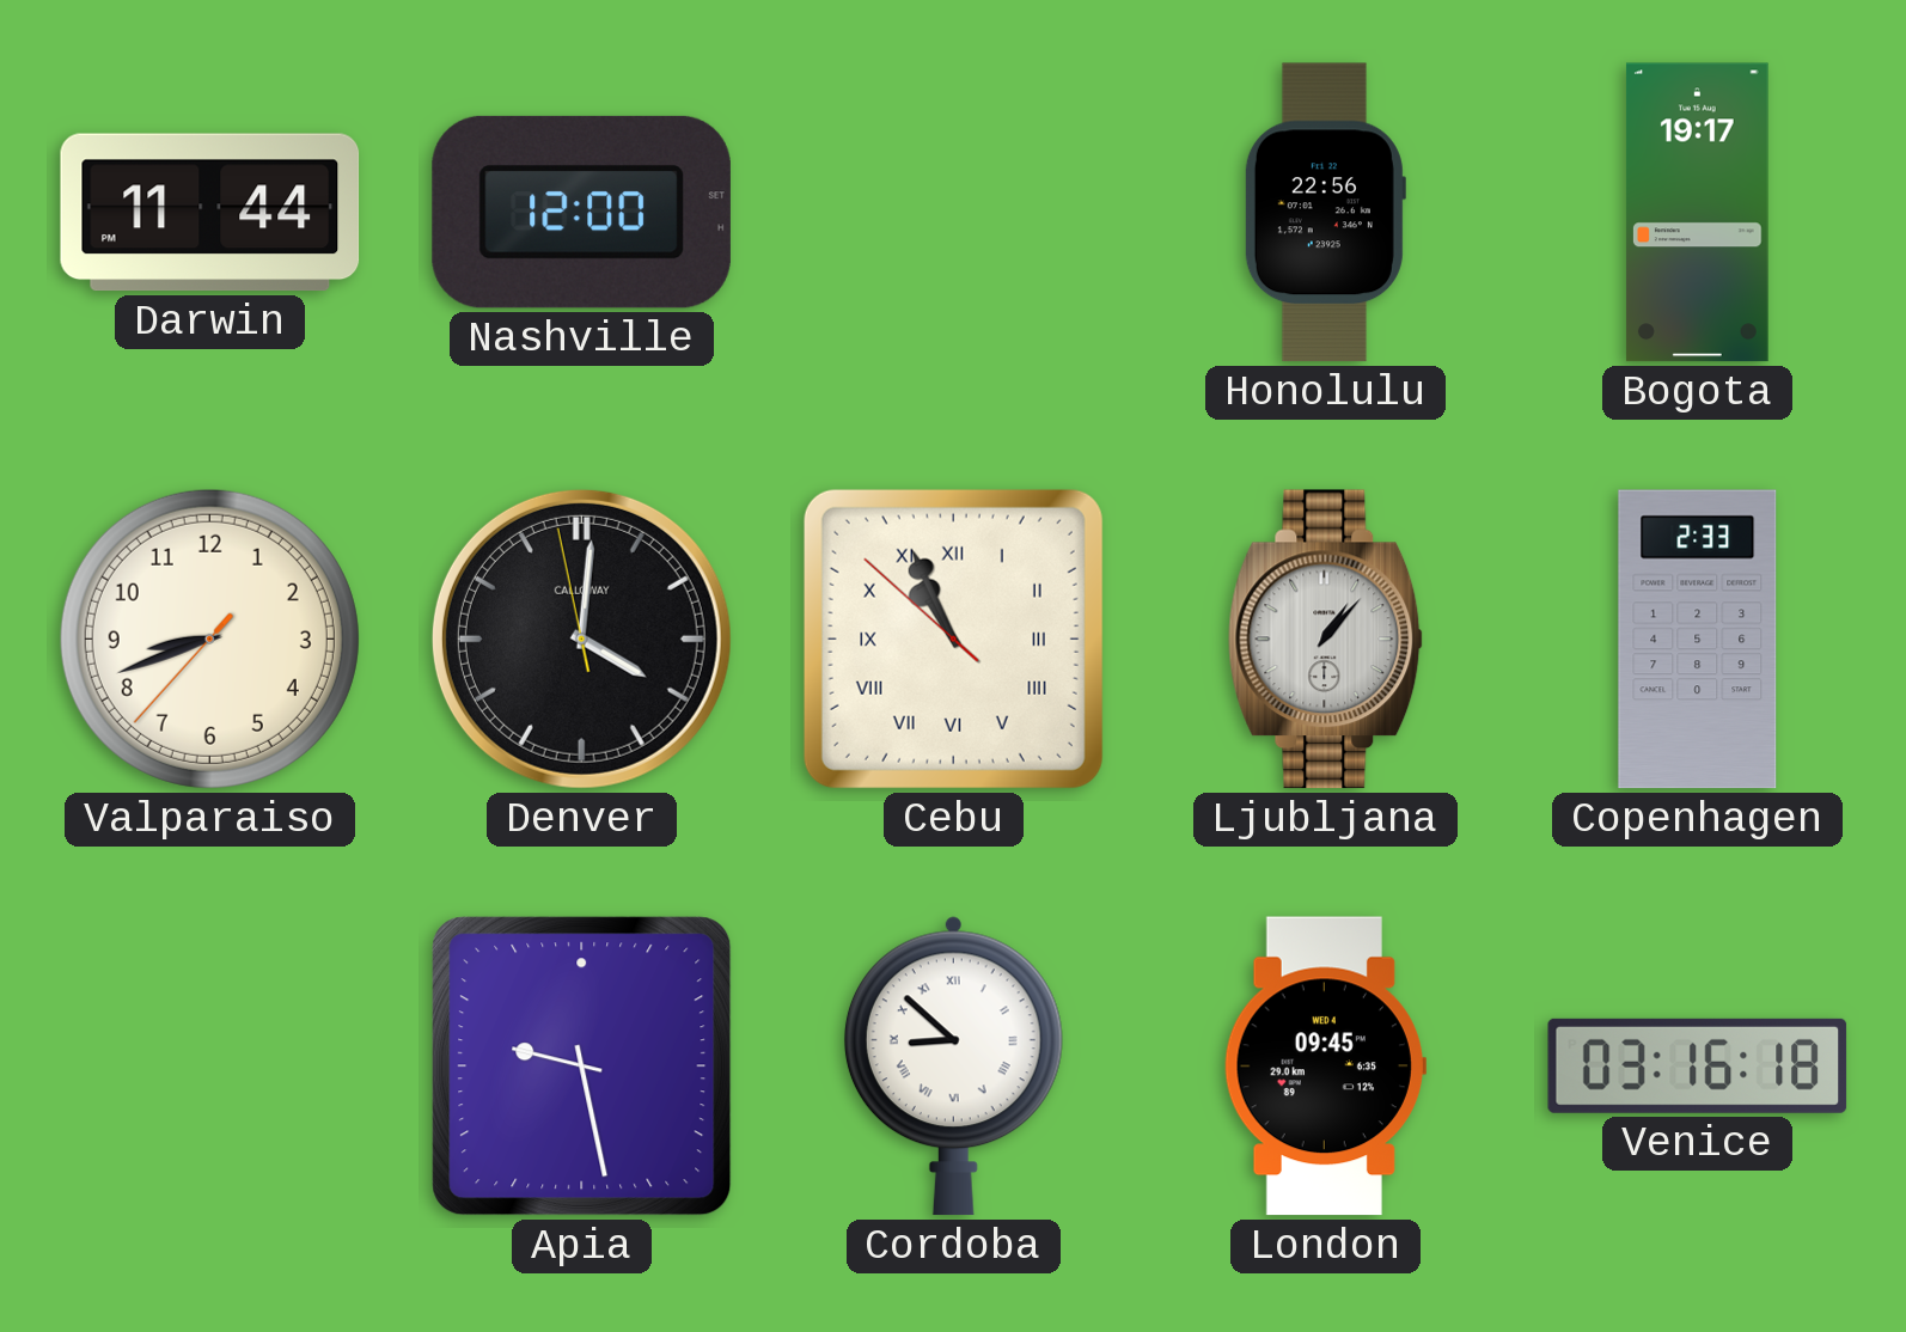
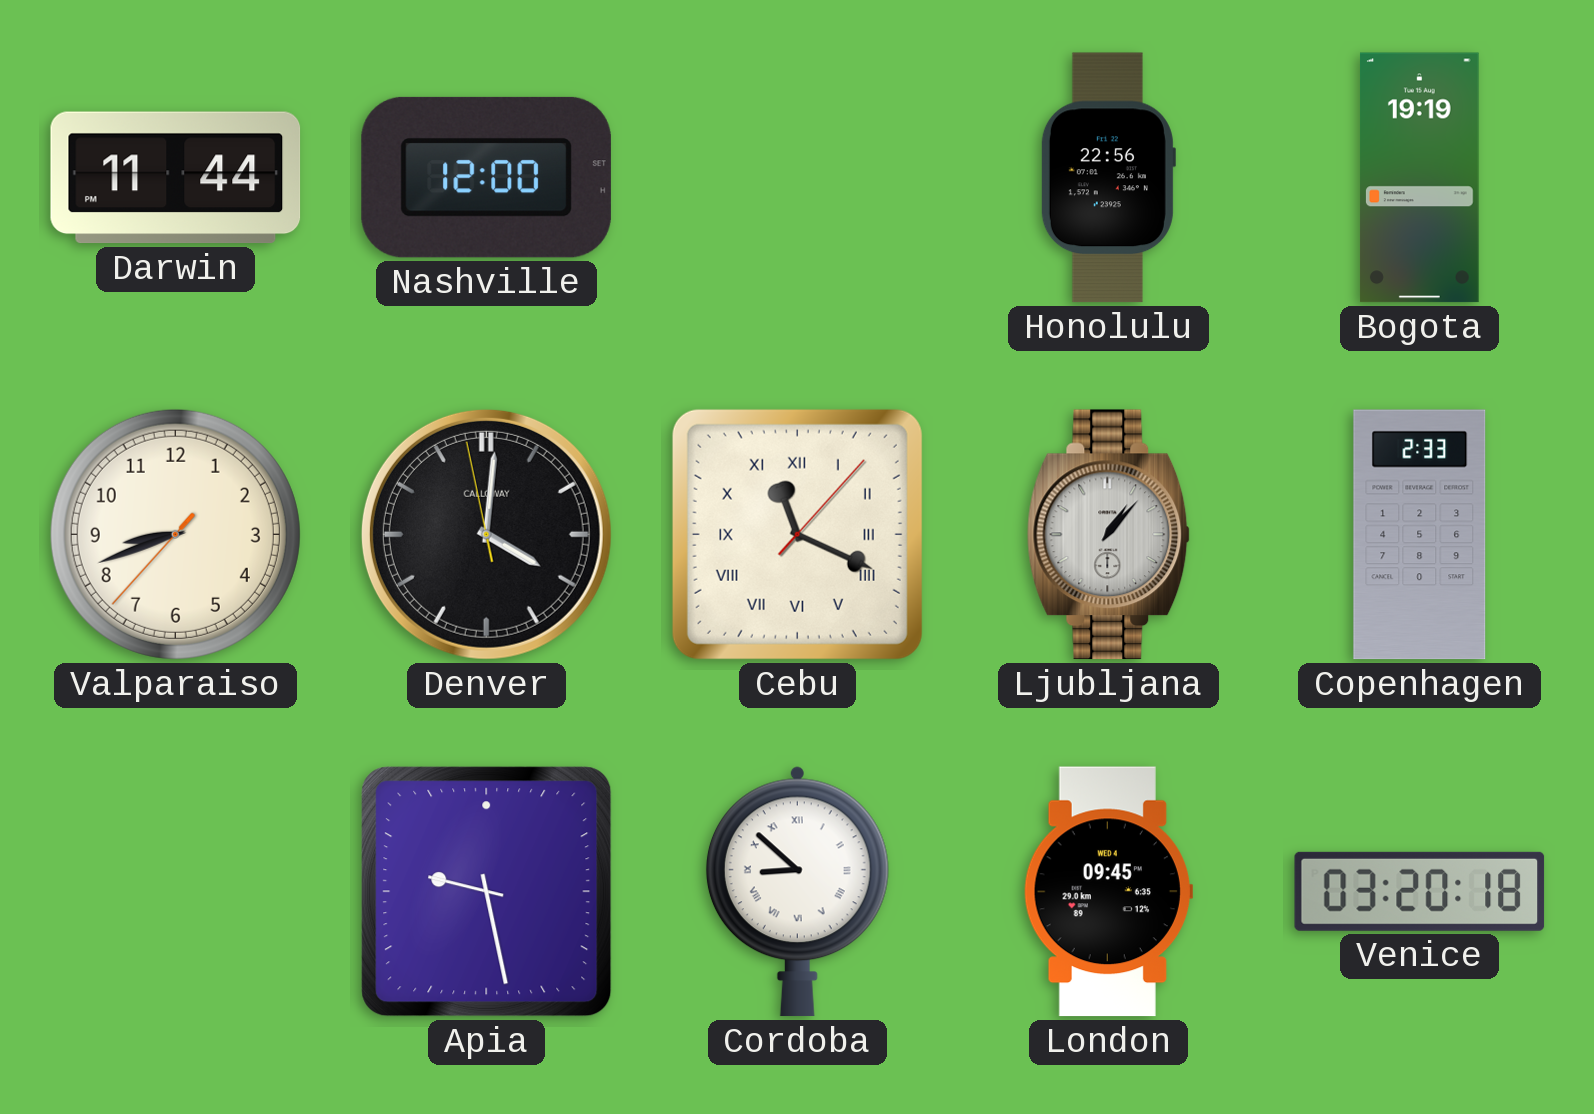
Bogota: 19:17 -> 19:19 (1419, 178)
Cebu: 10:55 -> 11:19 (797, 534)
Venice: 03:16 -> 03:20 (1420, 891)
